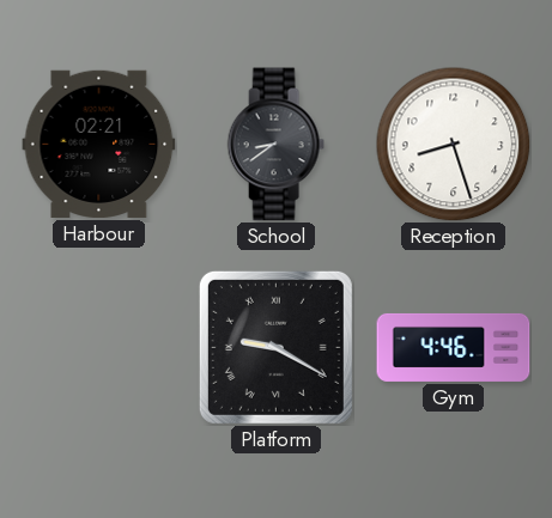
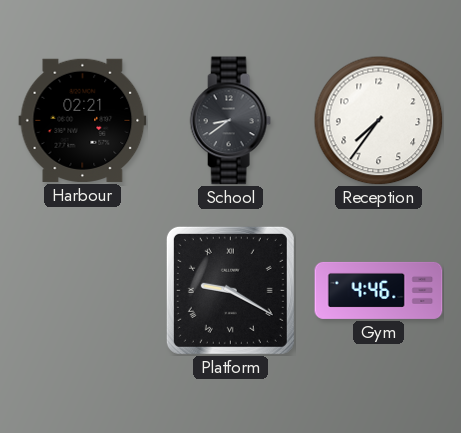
Reception: 8:27 -> 7:36 (378, 120)
